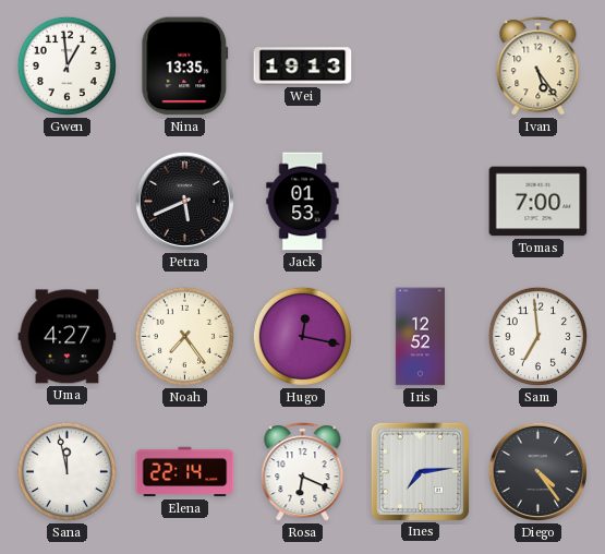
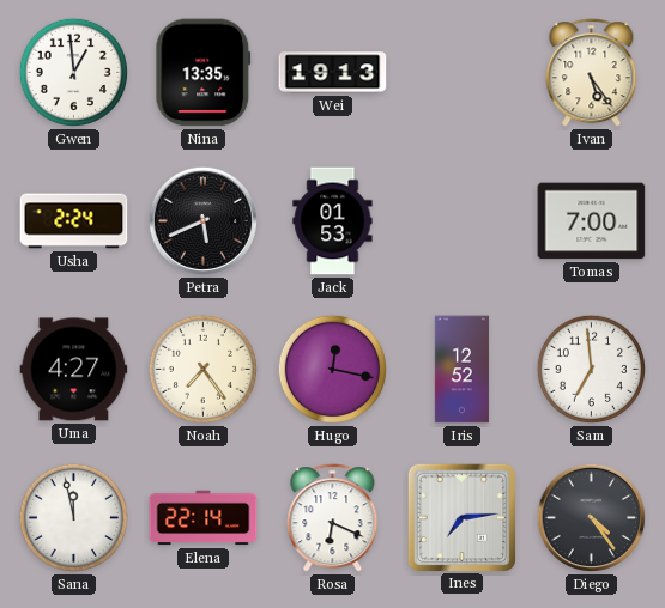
Usha: none -> 2:24 (74, 221)
